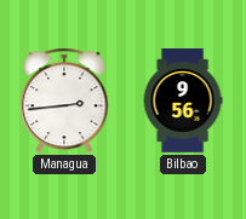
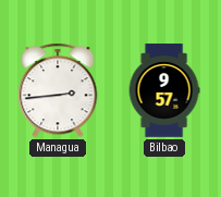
Bilbao: 9:56 -> 9:57 (164, 90)
